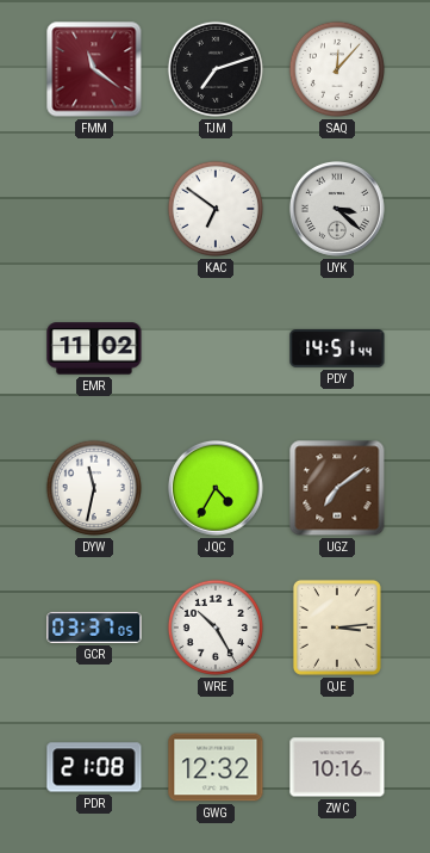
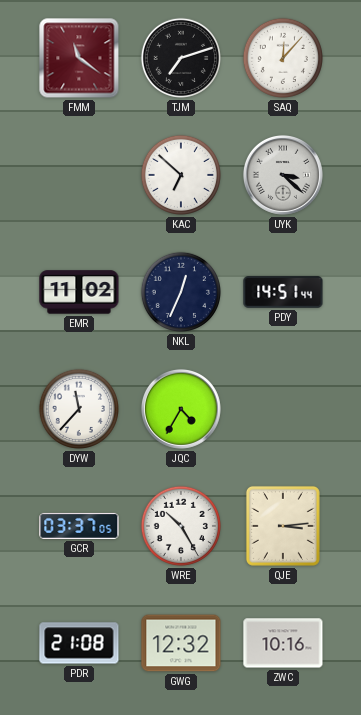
KAC: 6:51 -> 6:52 (181, 175)
NKL: none -> 12:34 (181, 292)
DYW: 11:32 -> 11:37 (79, 409)
UGZ: 7:09 -> none (337, 488)
